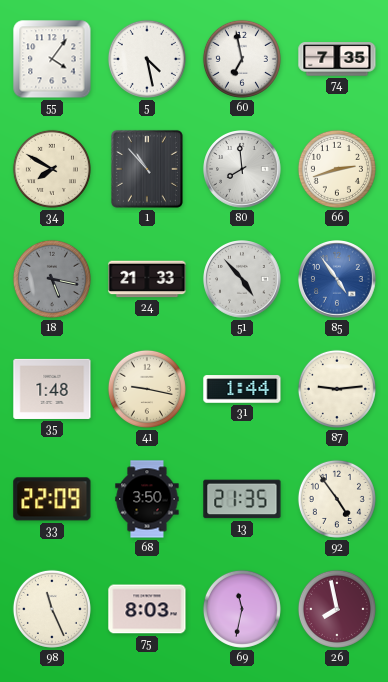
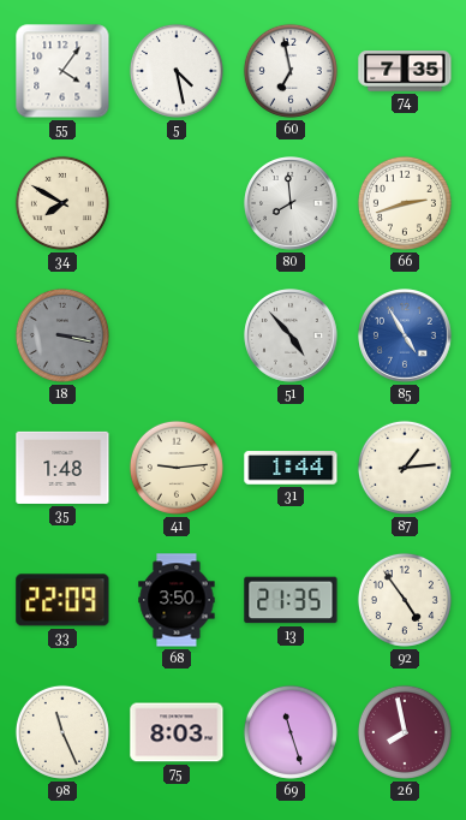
1: 10:53 -> none (147, 169)
18: 5:17 -> 3:17 (62, 335)
24: 21:33 -> none (147, 279)
85: 4:54 -> 4:55 (405, 335)
41: 9:17 -> 9:14 (177, 468)
87: 9:14 -> 1:14 (405, 468)
69: 11:32 -> 11:27 (291, 732)
